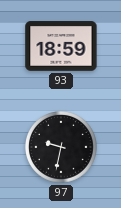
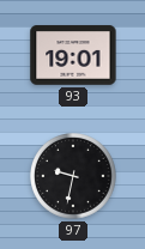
93: 18:59 -> 19:01 (73, 55)
